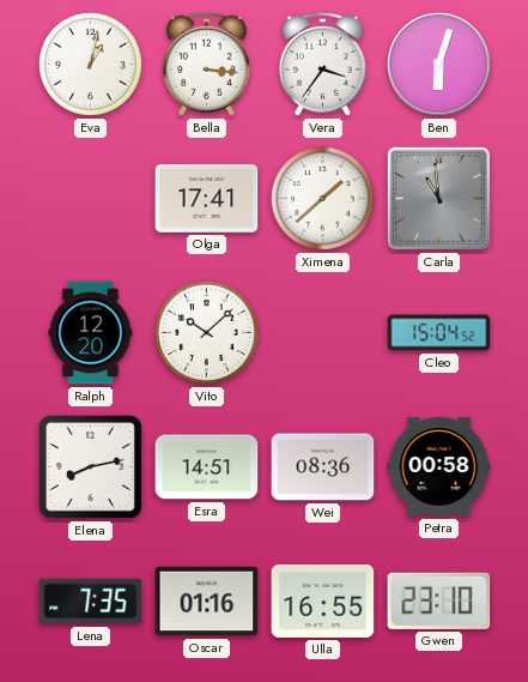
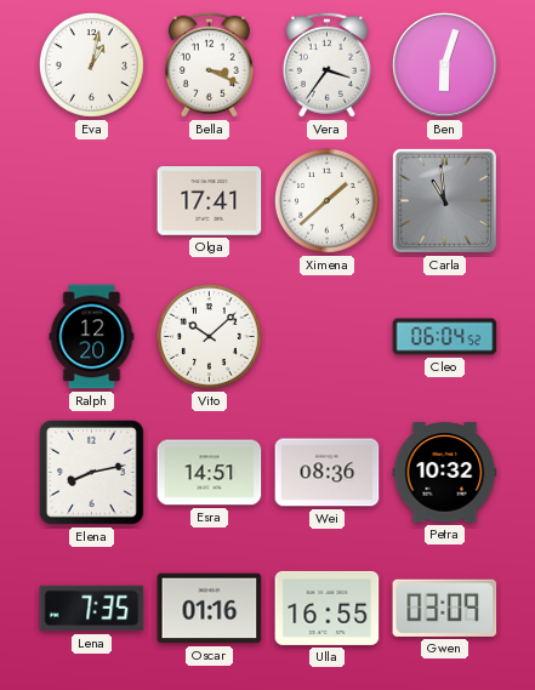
Bella: 3:16 -> 3:19 (209, 64)
Cleo: 15:04 -> 06:04 (445, 337)
Petra: 00:58 -> 10:32 (445, 473)
Gwen: 23:10 -> 03:09 (445, 608)
